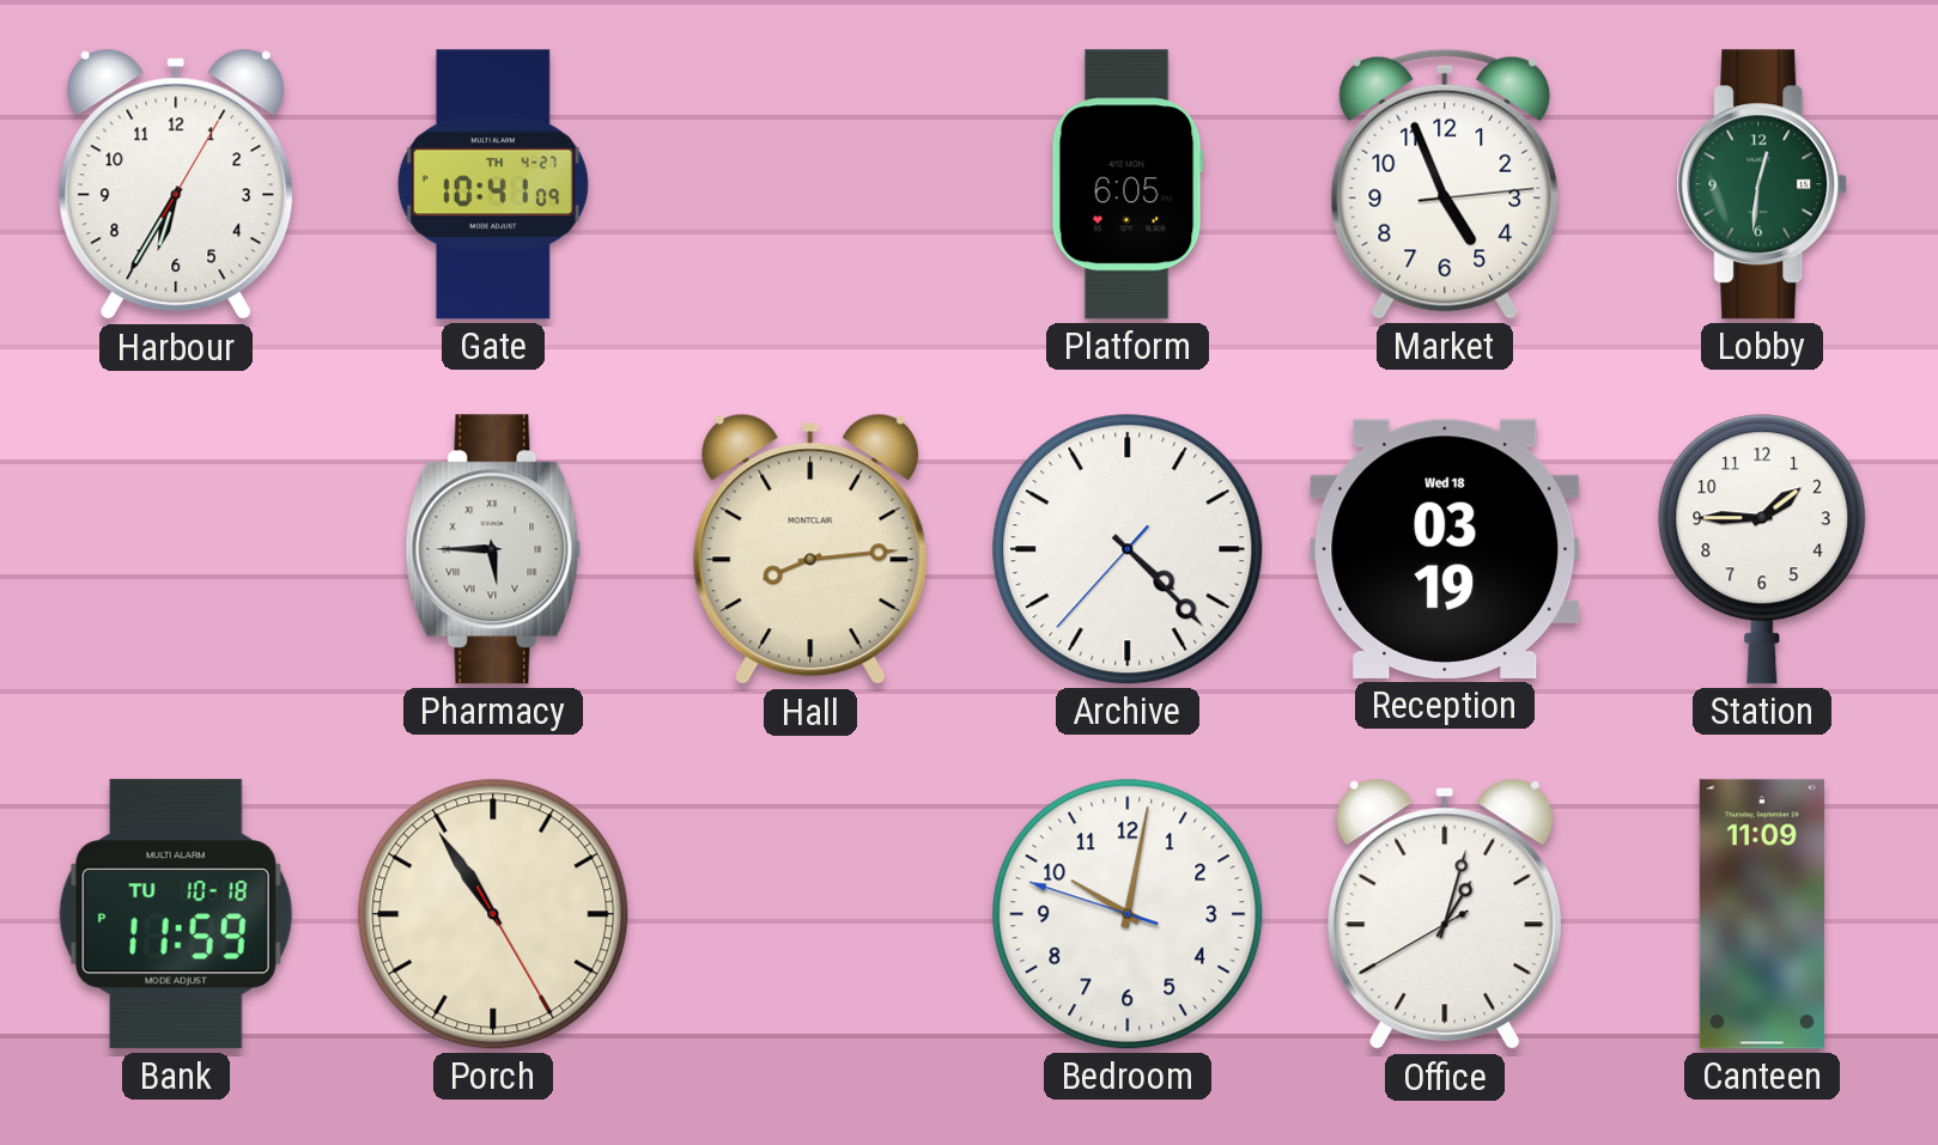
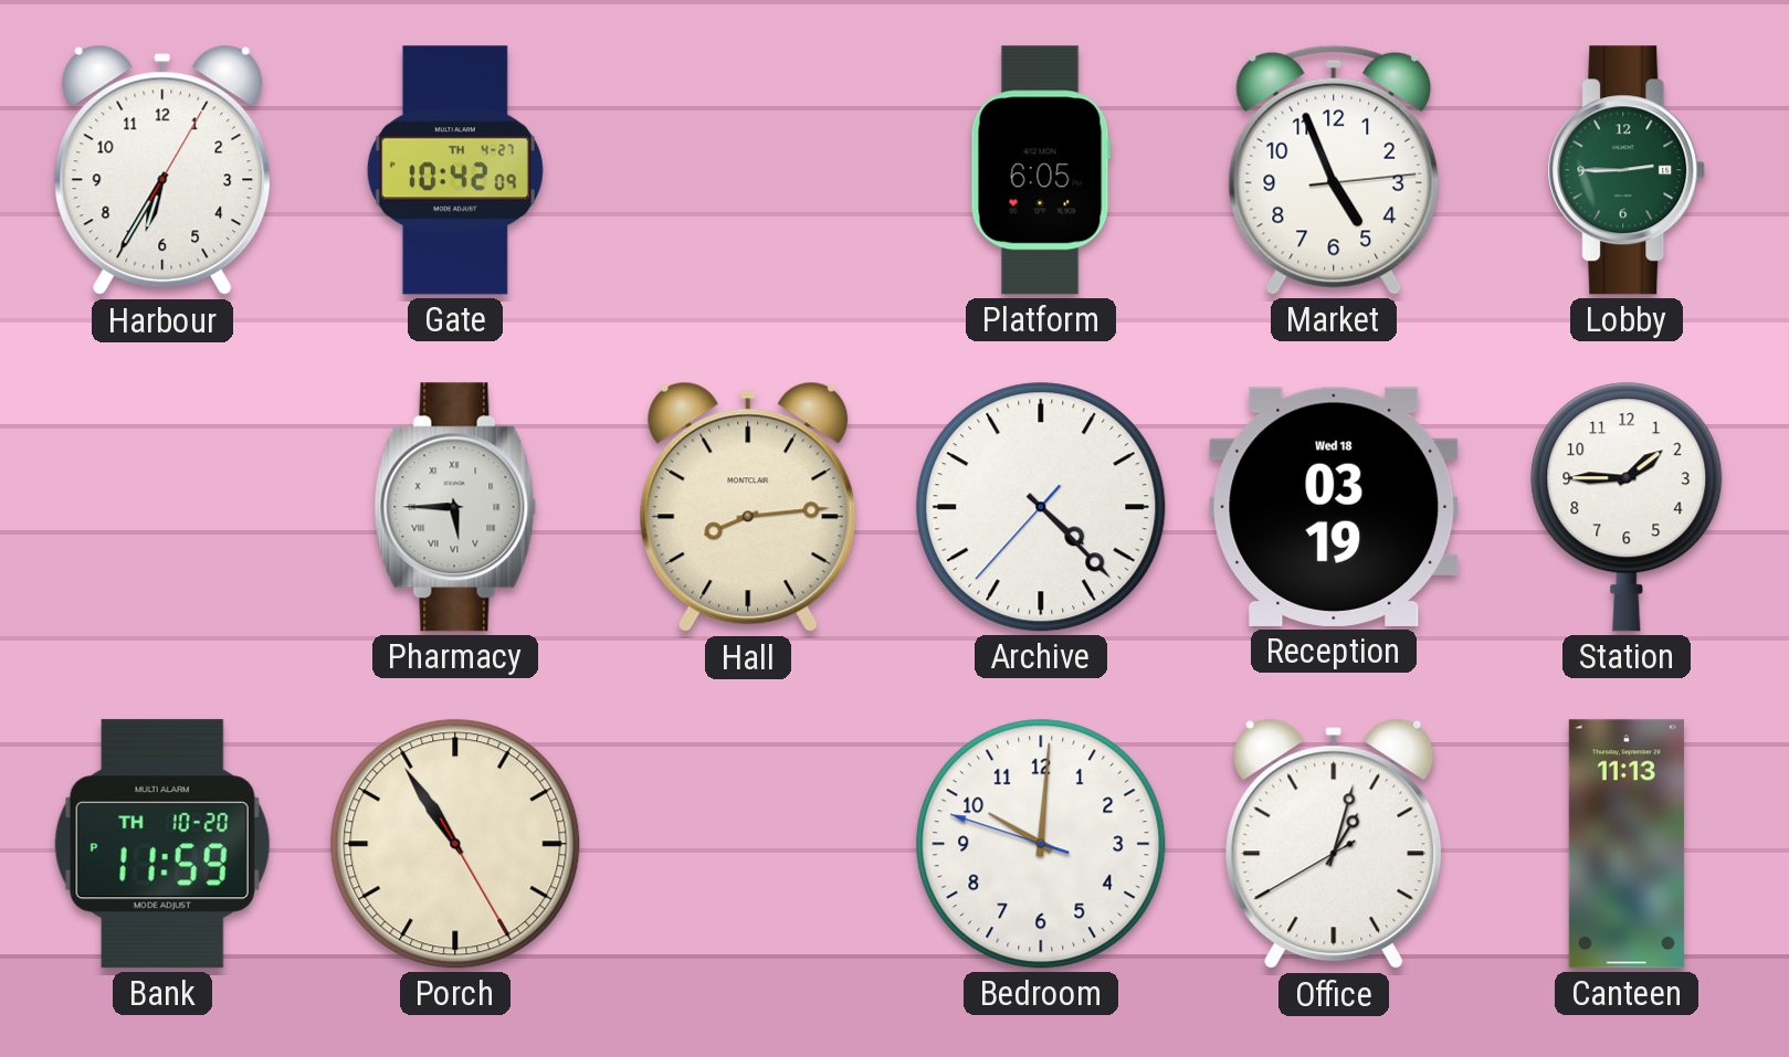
Gate: 10:41 -> 10:42 (455, 170)
Lobby: 12:31 -> 2:45 (1627, 170)
Bank date: TU 10-18 -> TH 10-20 (162, 844)
Bedroom: 10:01 -> 10:00 (1041, 844)
Canteen: 11:09 -> 11:13 (1627, 844)
